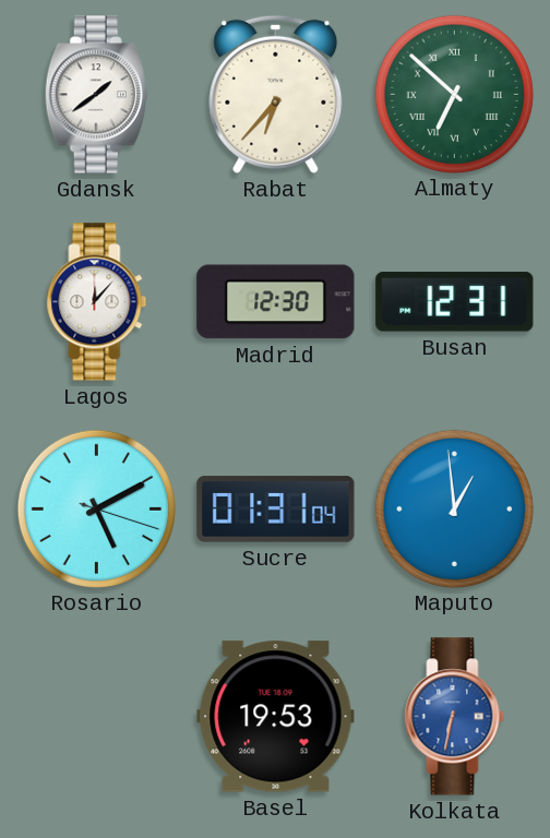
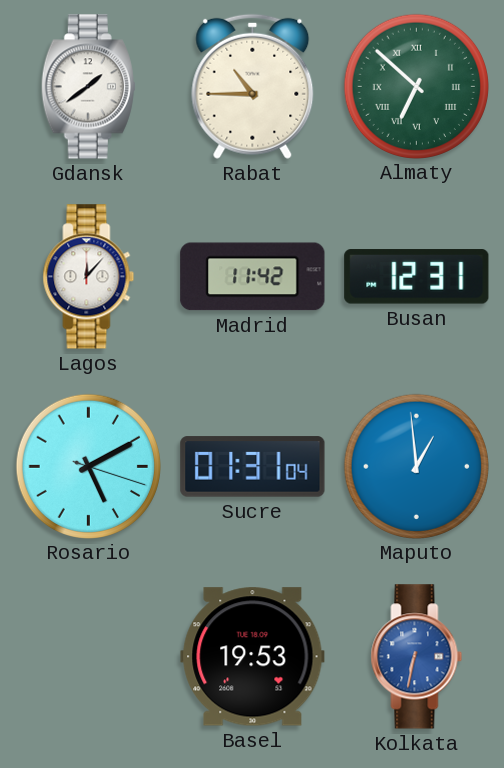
Rabat: 6:37 -> 10:45 (253, 86)
Madrid: 12:30 -> 11:42 (253, 277)
